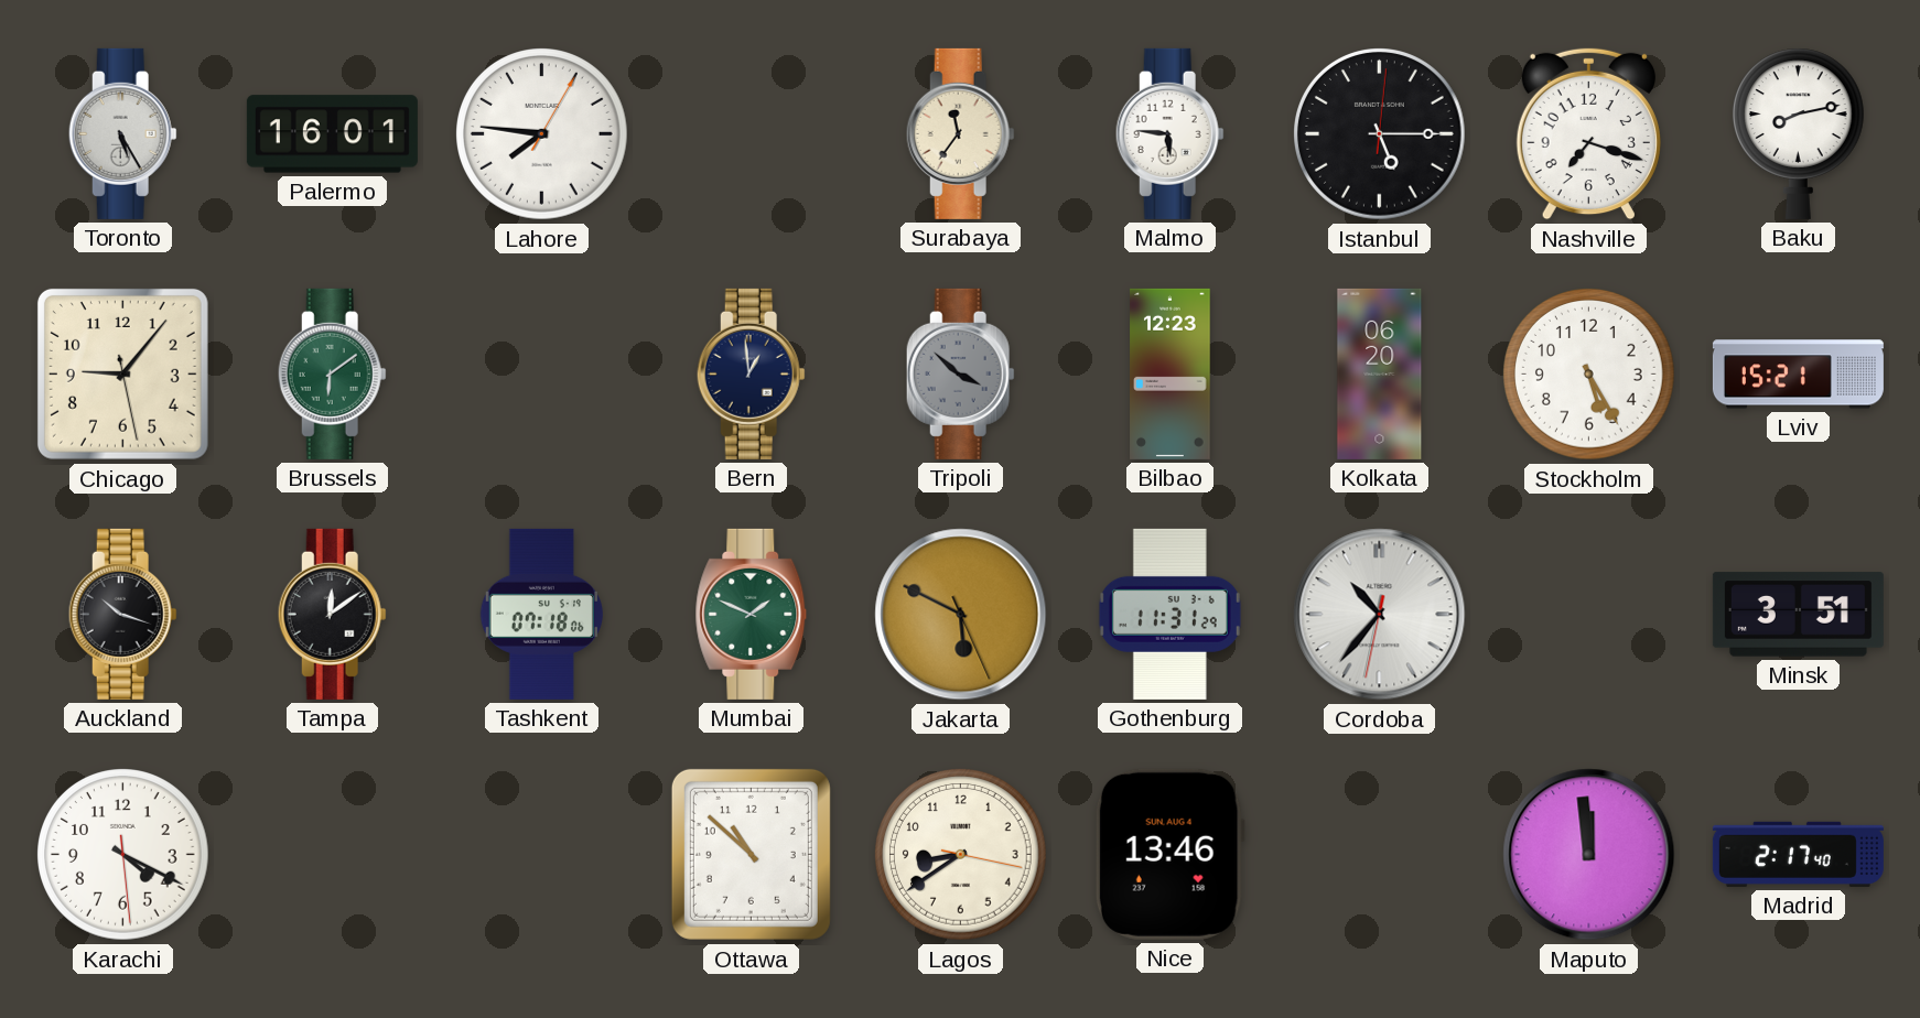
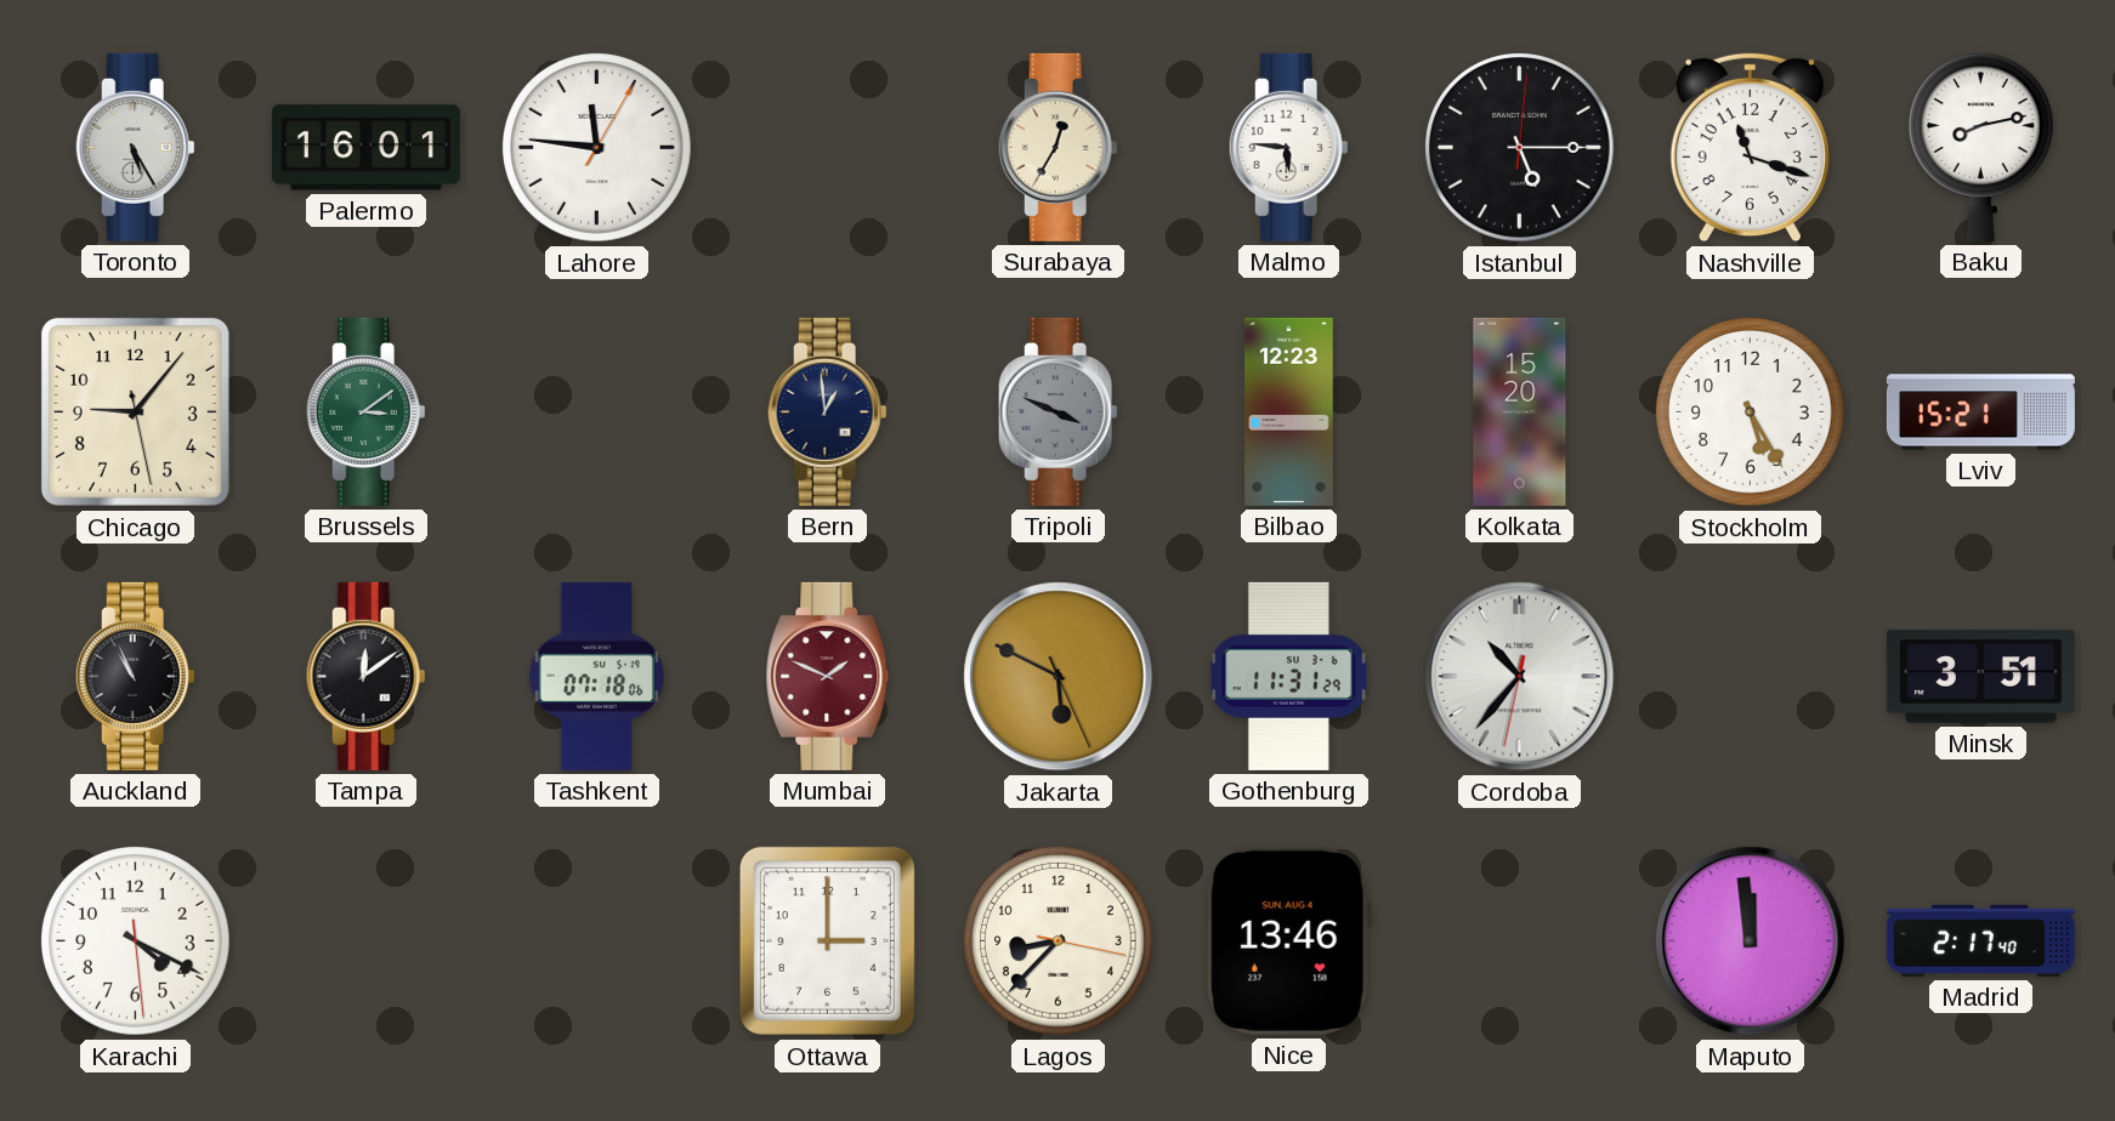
Lahore: 7:46 -> 11:46 (597, 148)
Surabaya: 11:36 -> 12:35 (1057, 147)
Nashville: 7:18 -> 11:18 (1750, 148)
Brussels: 6:09 -> 3:09 (365, 411)
Tripoli: 3:52 -> 3:49 (1057, 411)
Kolkata: 06:20 -> 15:20 (1520, 411)
Auckland: 10:18 -> 10:56 (135, 676)
Mumbai dial: green -> burgundy (828, 676)
Ottawa: 10:52 -> 3:00 (827, 940)
Lagos: 8:39 -> 8:37 (1059, 941)
